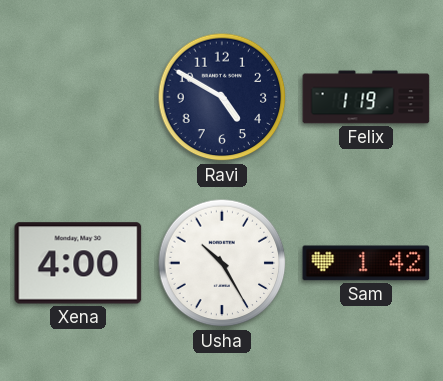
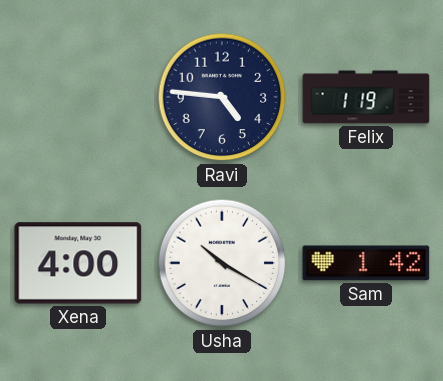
Ravi: 4:50 -> 4:46 (222, 97)
Usha: 10:25 -> 10:20 (222, 263)
